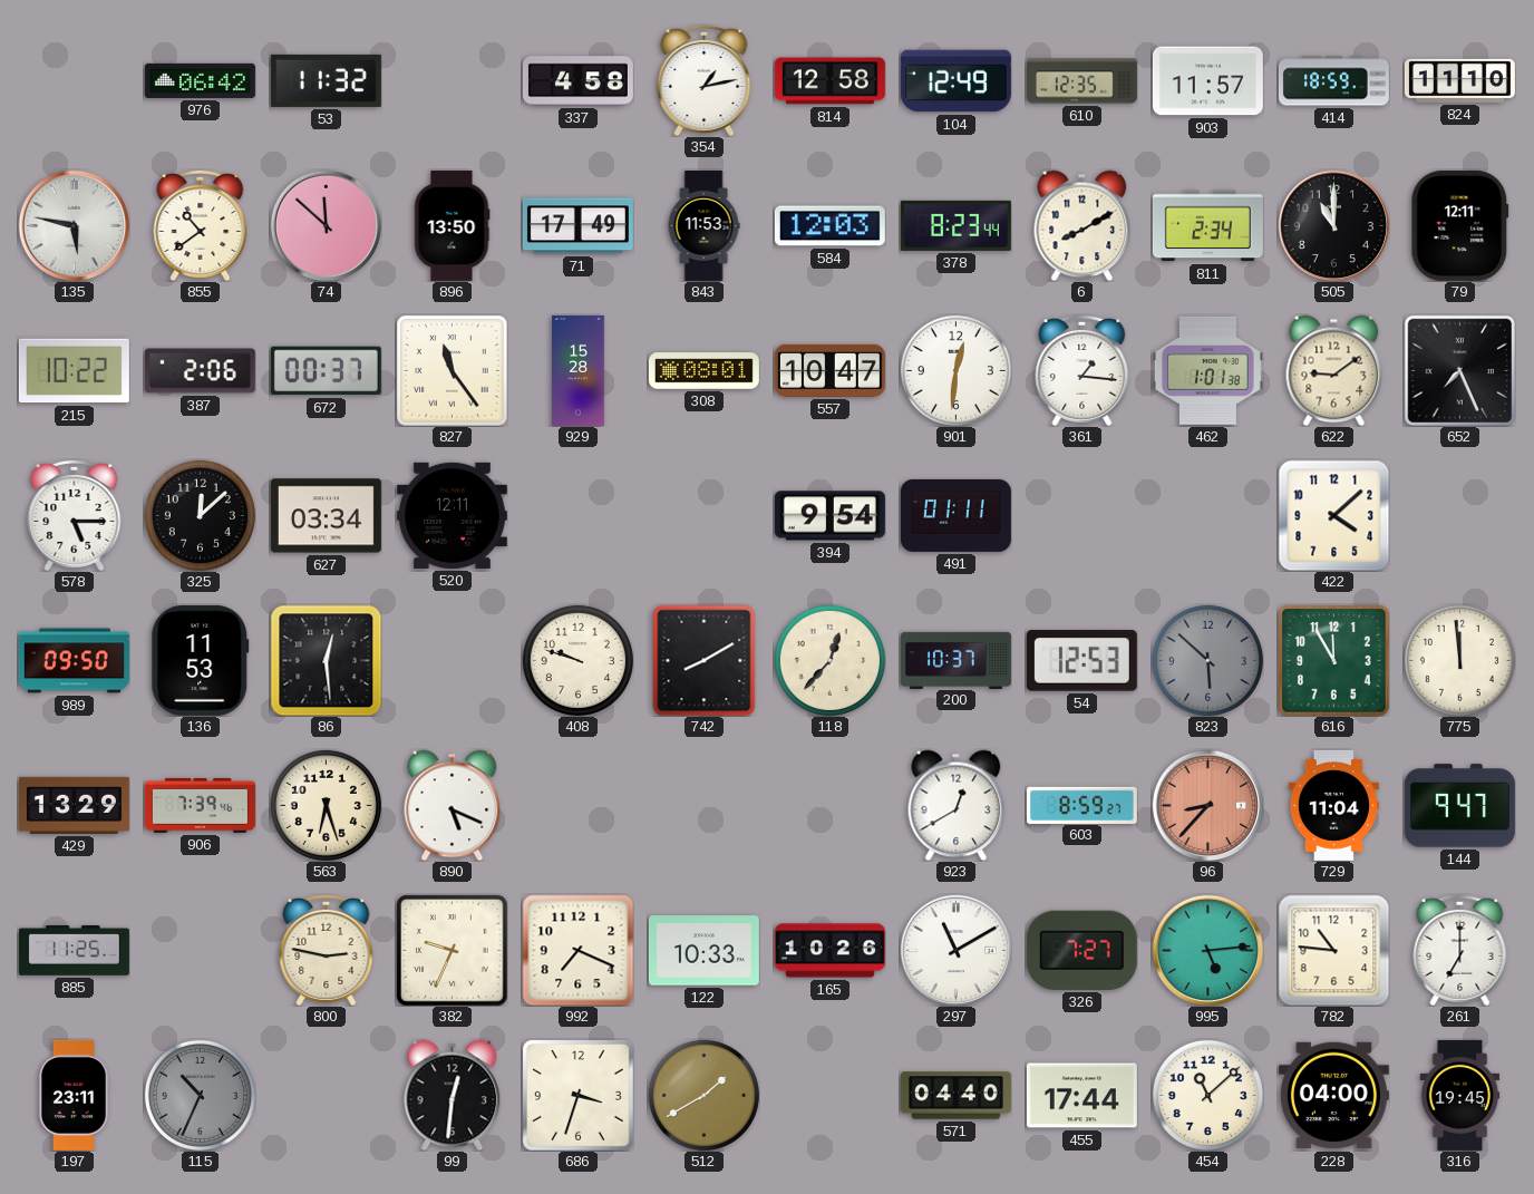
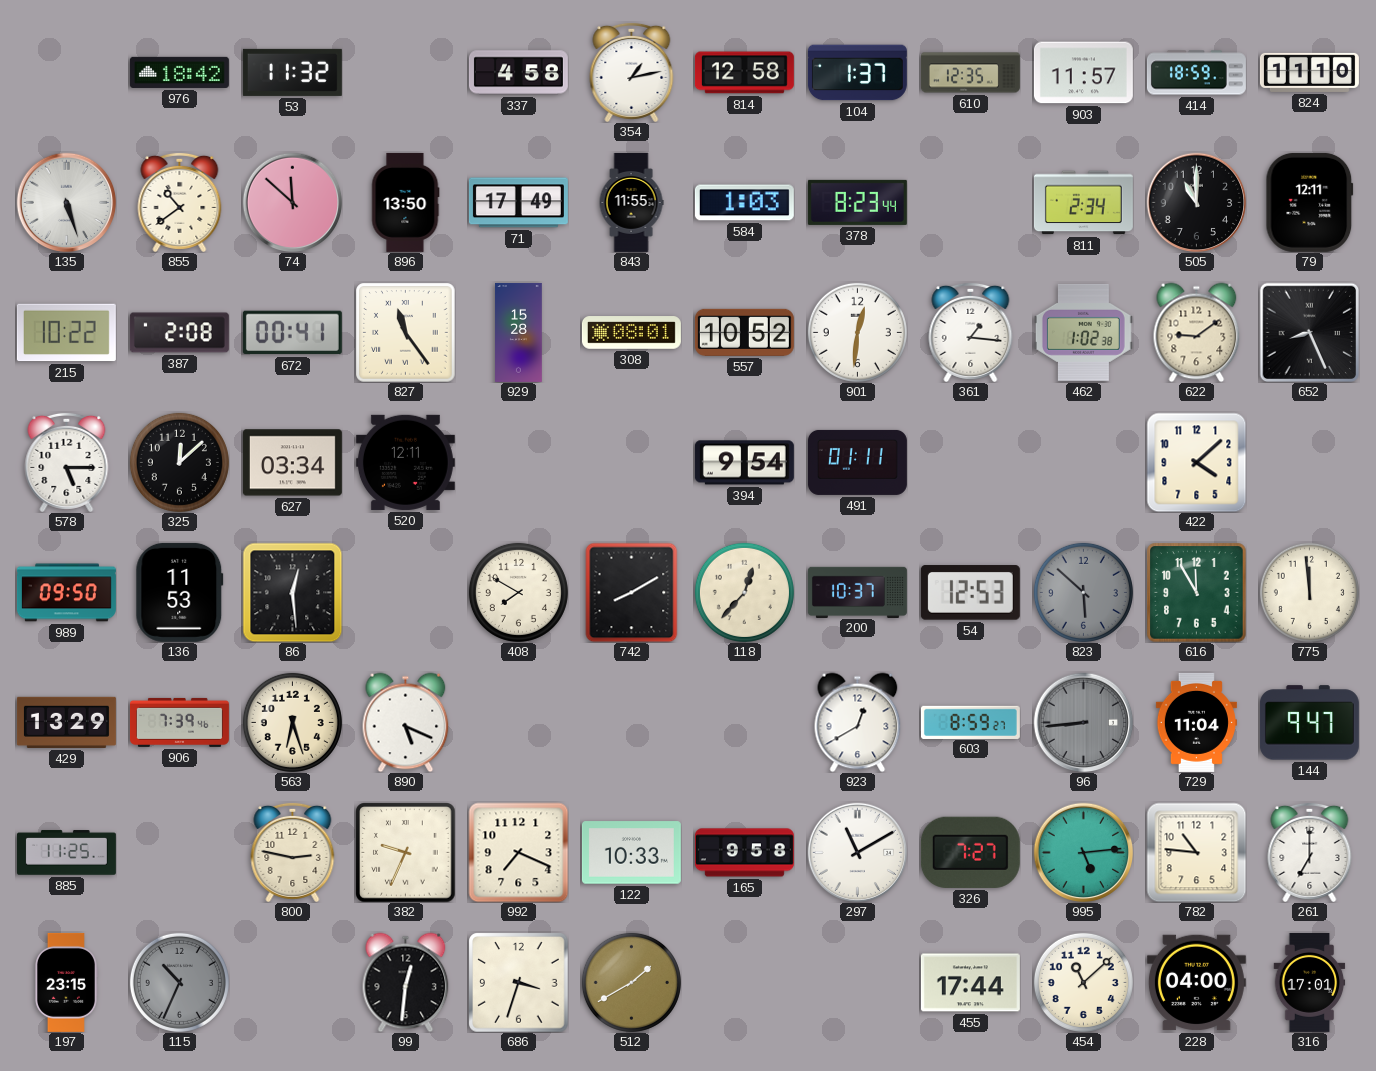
976: 06:42 -> 18:42 (179, 72)
104: 12:49 -> 1:37 (857, 73)
135: 5:47 -> 5:27 (66, 202)
843: 11:53 -> 11:55 (631, 202)
584: 12:03 -> 1:03 (744, 203)
6: 8:10 -> none (1082, 225)
387: 2:06 -> 2:08 (179, 333)
672: 00:37 -> 00:41 (292, 333)
557: 10:47 -> 10:52 (744, 332)
462: 1:01 -> 1:02 (1083, 332)
652: 7:26 -> 8:26 (1309, 332)
408: 9:48 -> 7:50 (518, 592)
96: 8:37 -> 8:44 (1083, 722)
96 dial: salmon -> grey (1083, 722)
165: 10:26 -> 9:58 (744, 853)
197: 23:11 -> 23:15 (66, 982)
571: 04:40 -> none (955, 1096)
316: 19:45 -> 17:01 (1310, 982)
